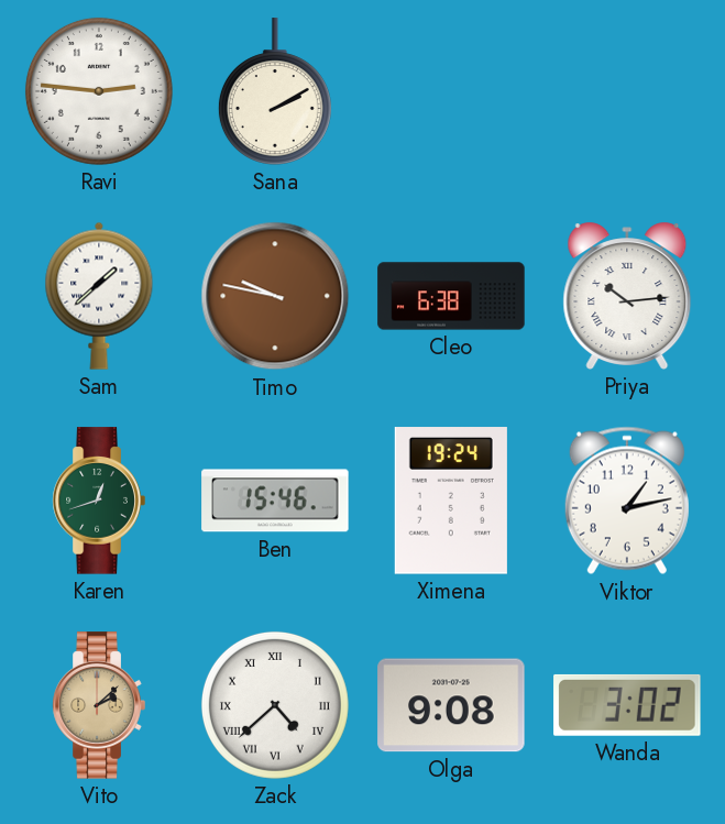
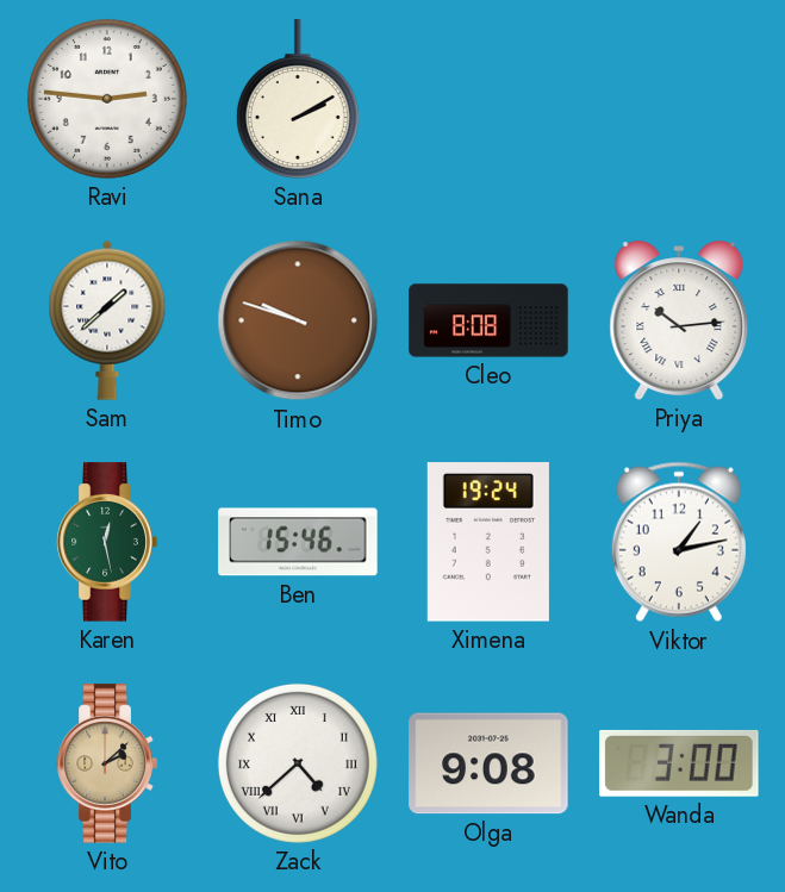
Timo: 9:47 -> 9:48 (298, 320)
Cleo: 6:38 -> 8:08 (488, 320)
Karen: 12:42 -> 12:28 (107, 542)
Wanda: 3:02 -> 3:00 (679, 763)
